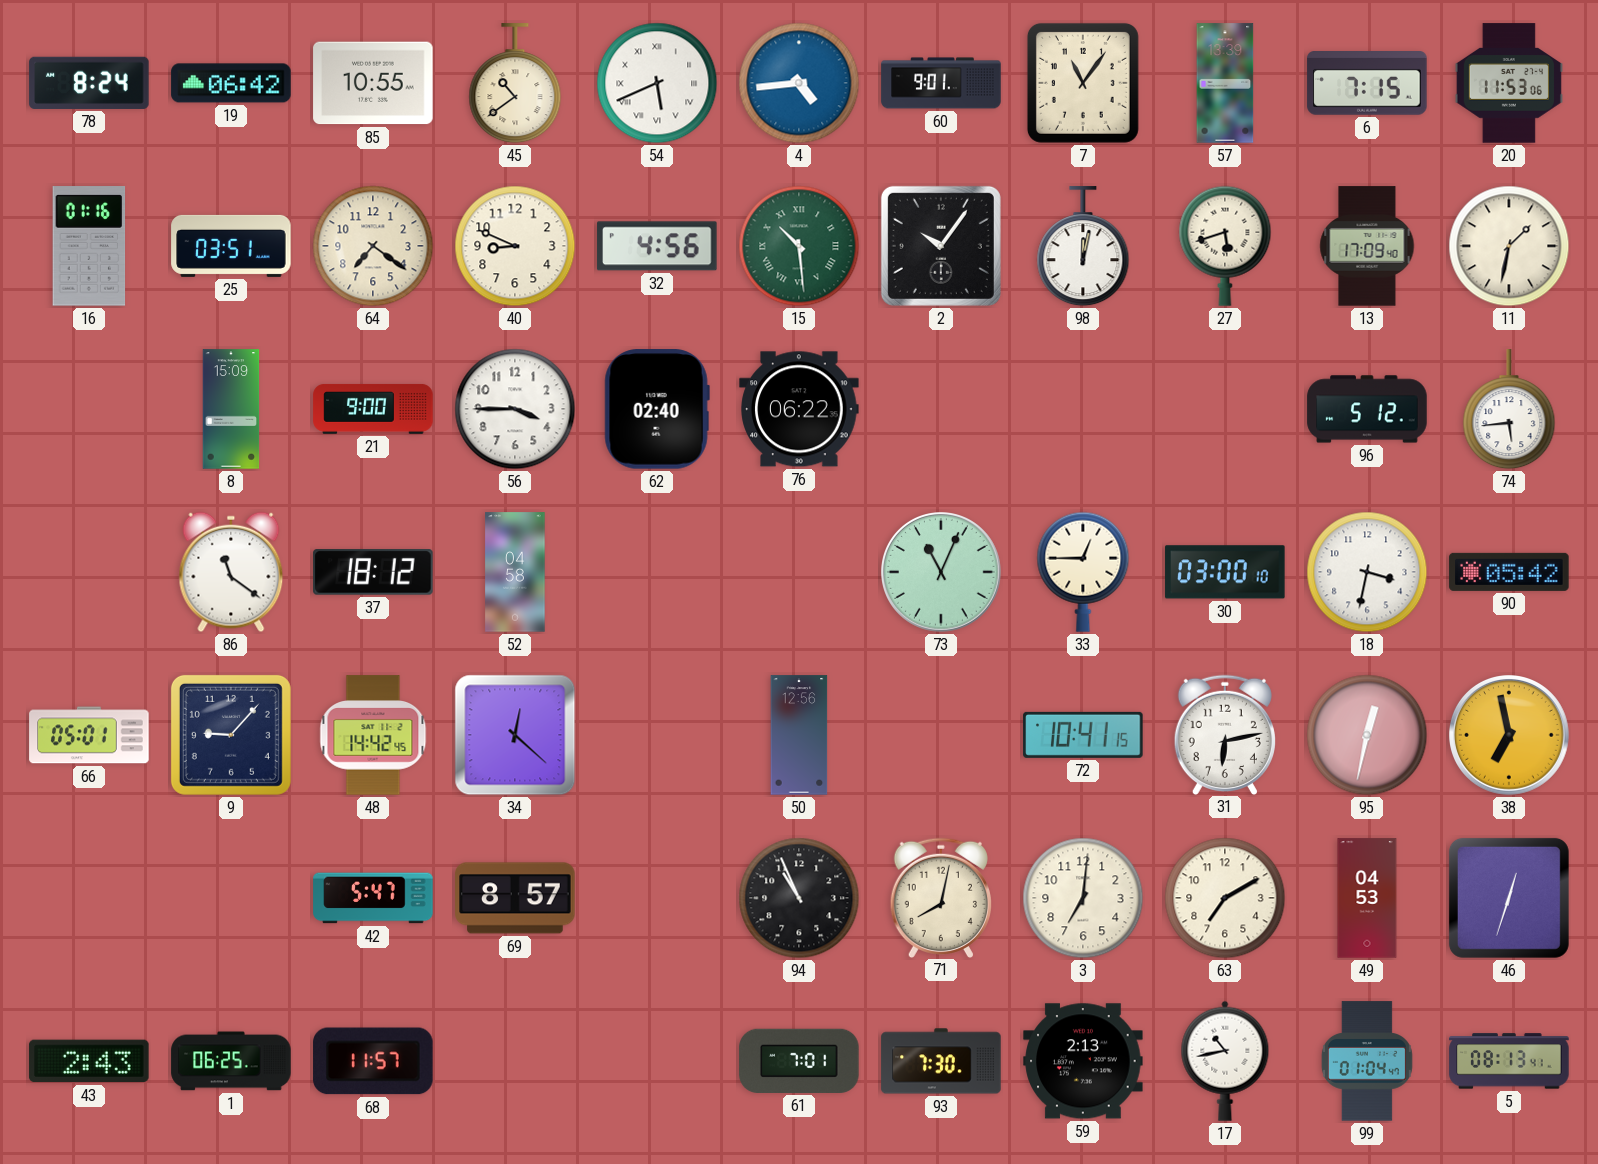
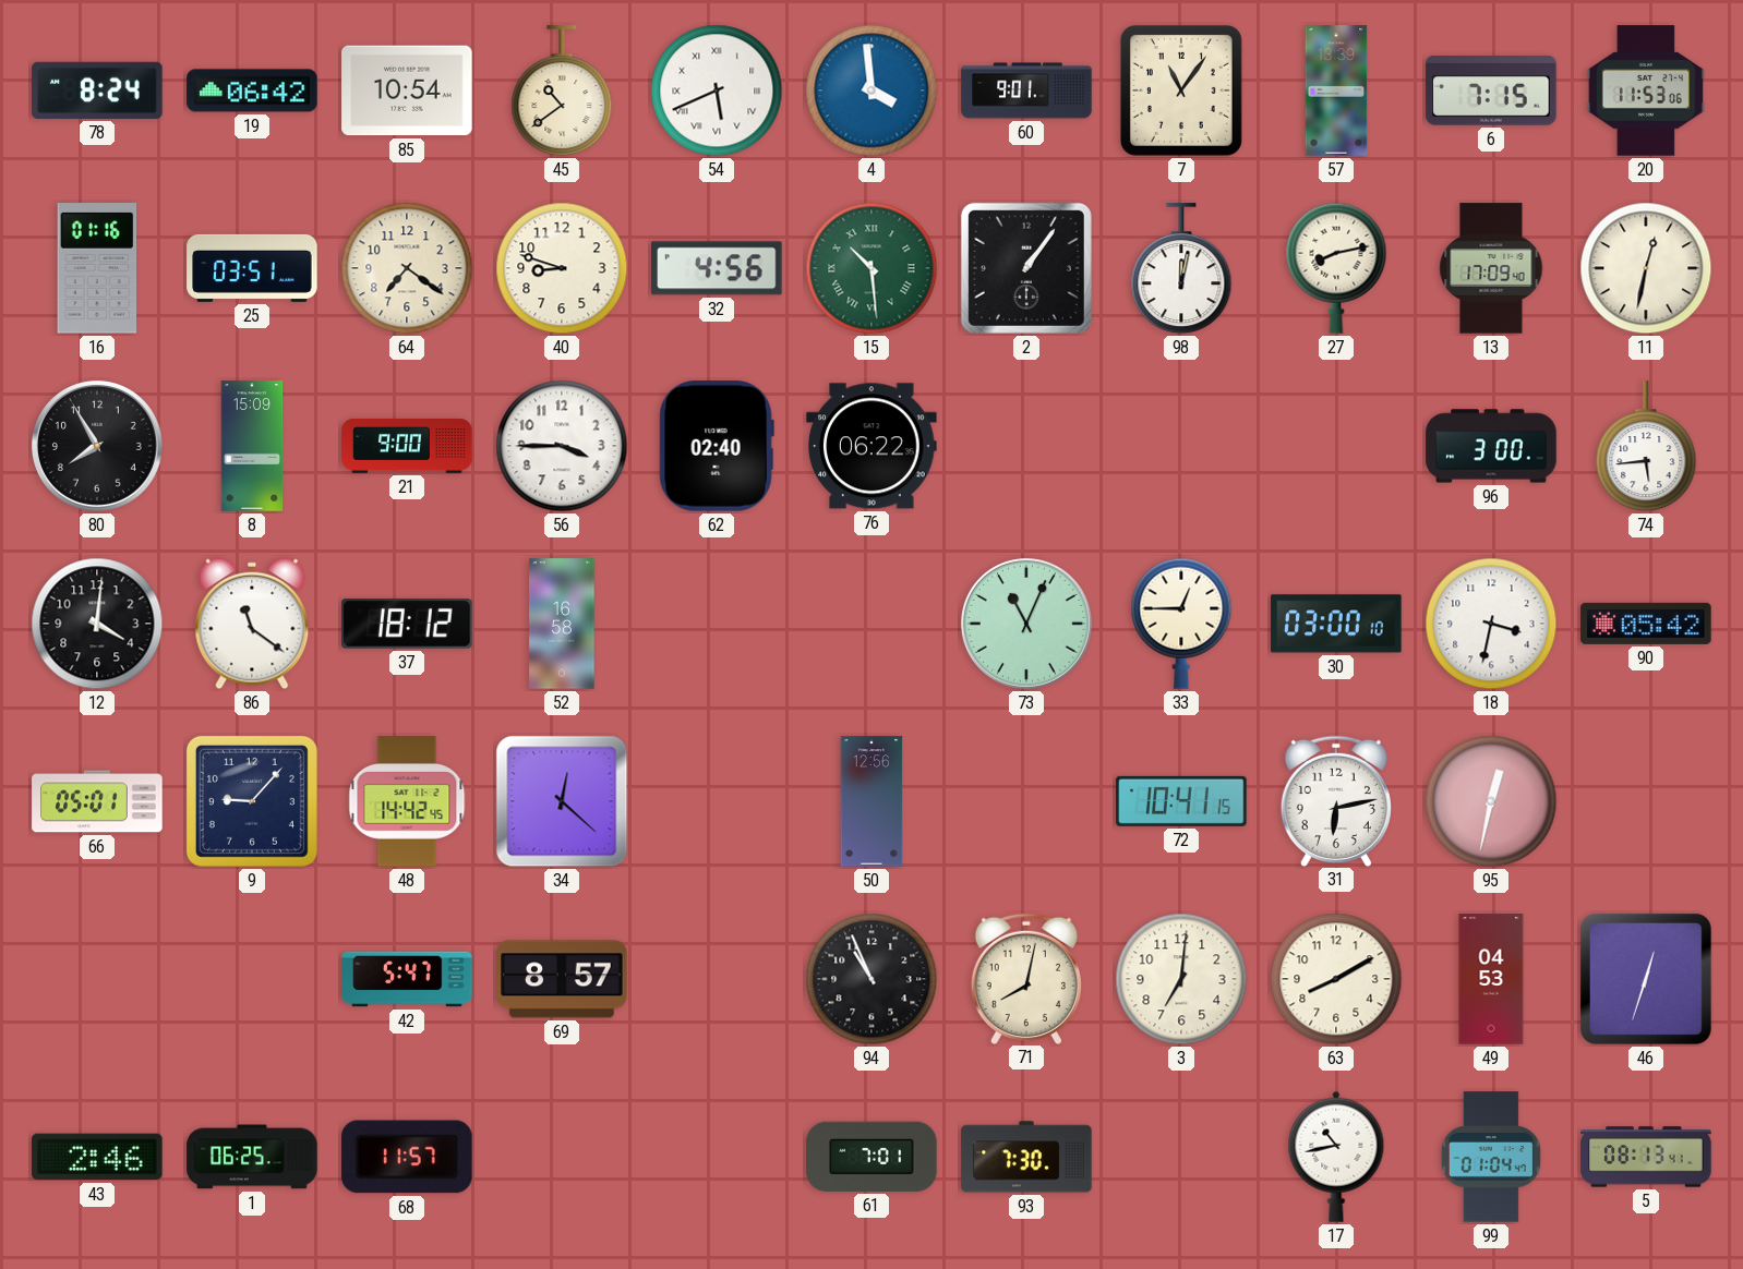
85: 10:55 -> 10:54 (407, 90)
4: 4:44 -> 3:59 (871, 90)
40: 8:49 -> 8:48 (562, 268)
2: 10:06 -> 1:06 (1026, 268)
27: 5:42 -> 8:13 (1336, 268)
11: 1:32 -> 12:32 (1646, 268)
80: none -> 7:55 (98, 447)
96: 5:12 -> 3:00 (1491, 446)
12: none -> 4:01 (97, 624)
52: 04:58 -> 16:58 (562, 624)
38: 6:58 -> none (1510, 736)
63: 7:10 -> 8:10 (1336, 979)
43: 2:43 -> 2:46 (97, 1157)
59: 2:13 -> none (1083, 1061)
